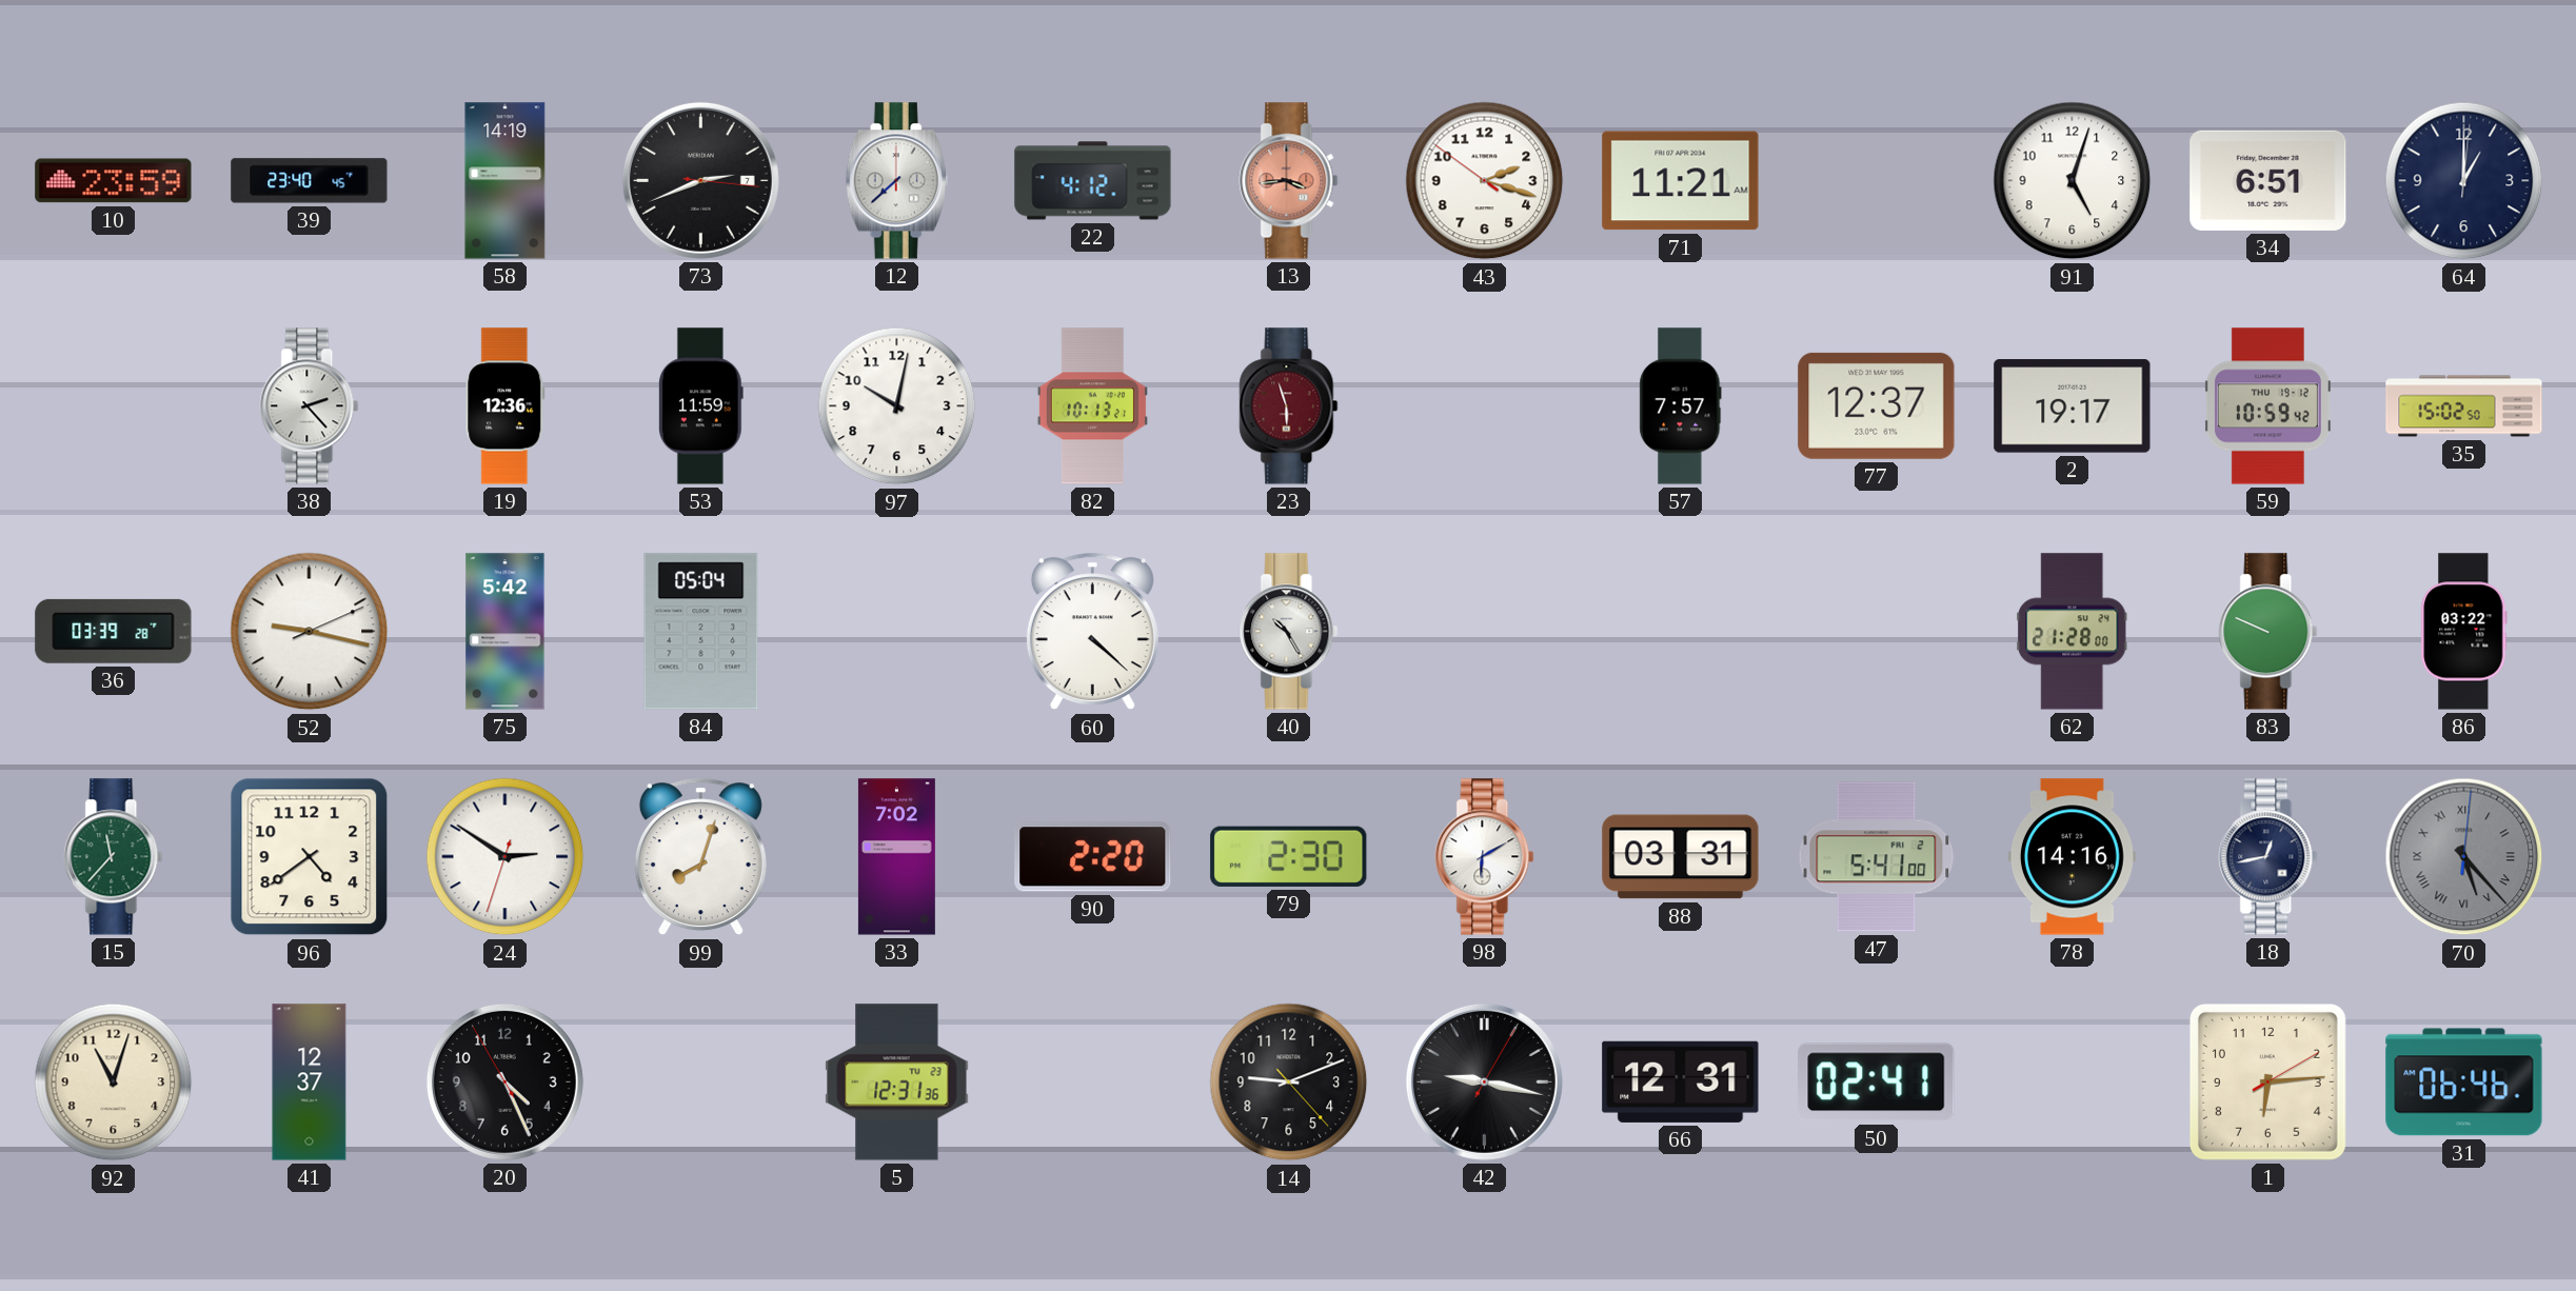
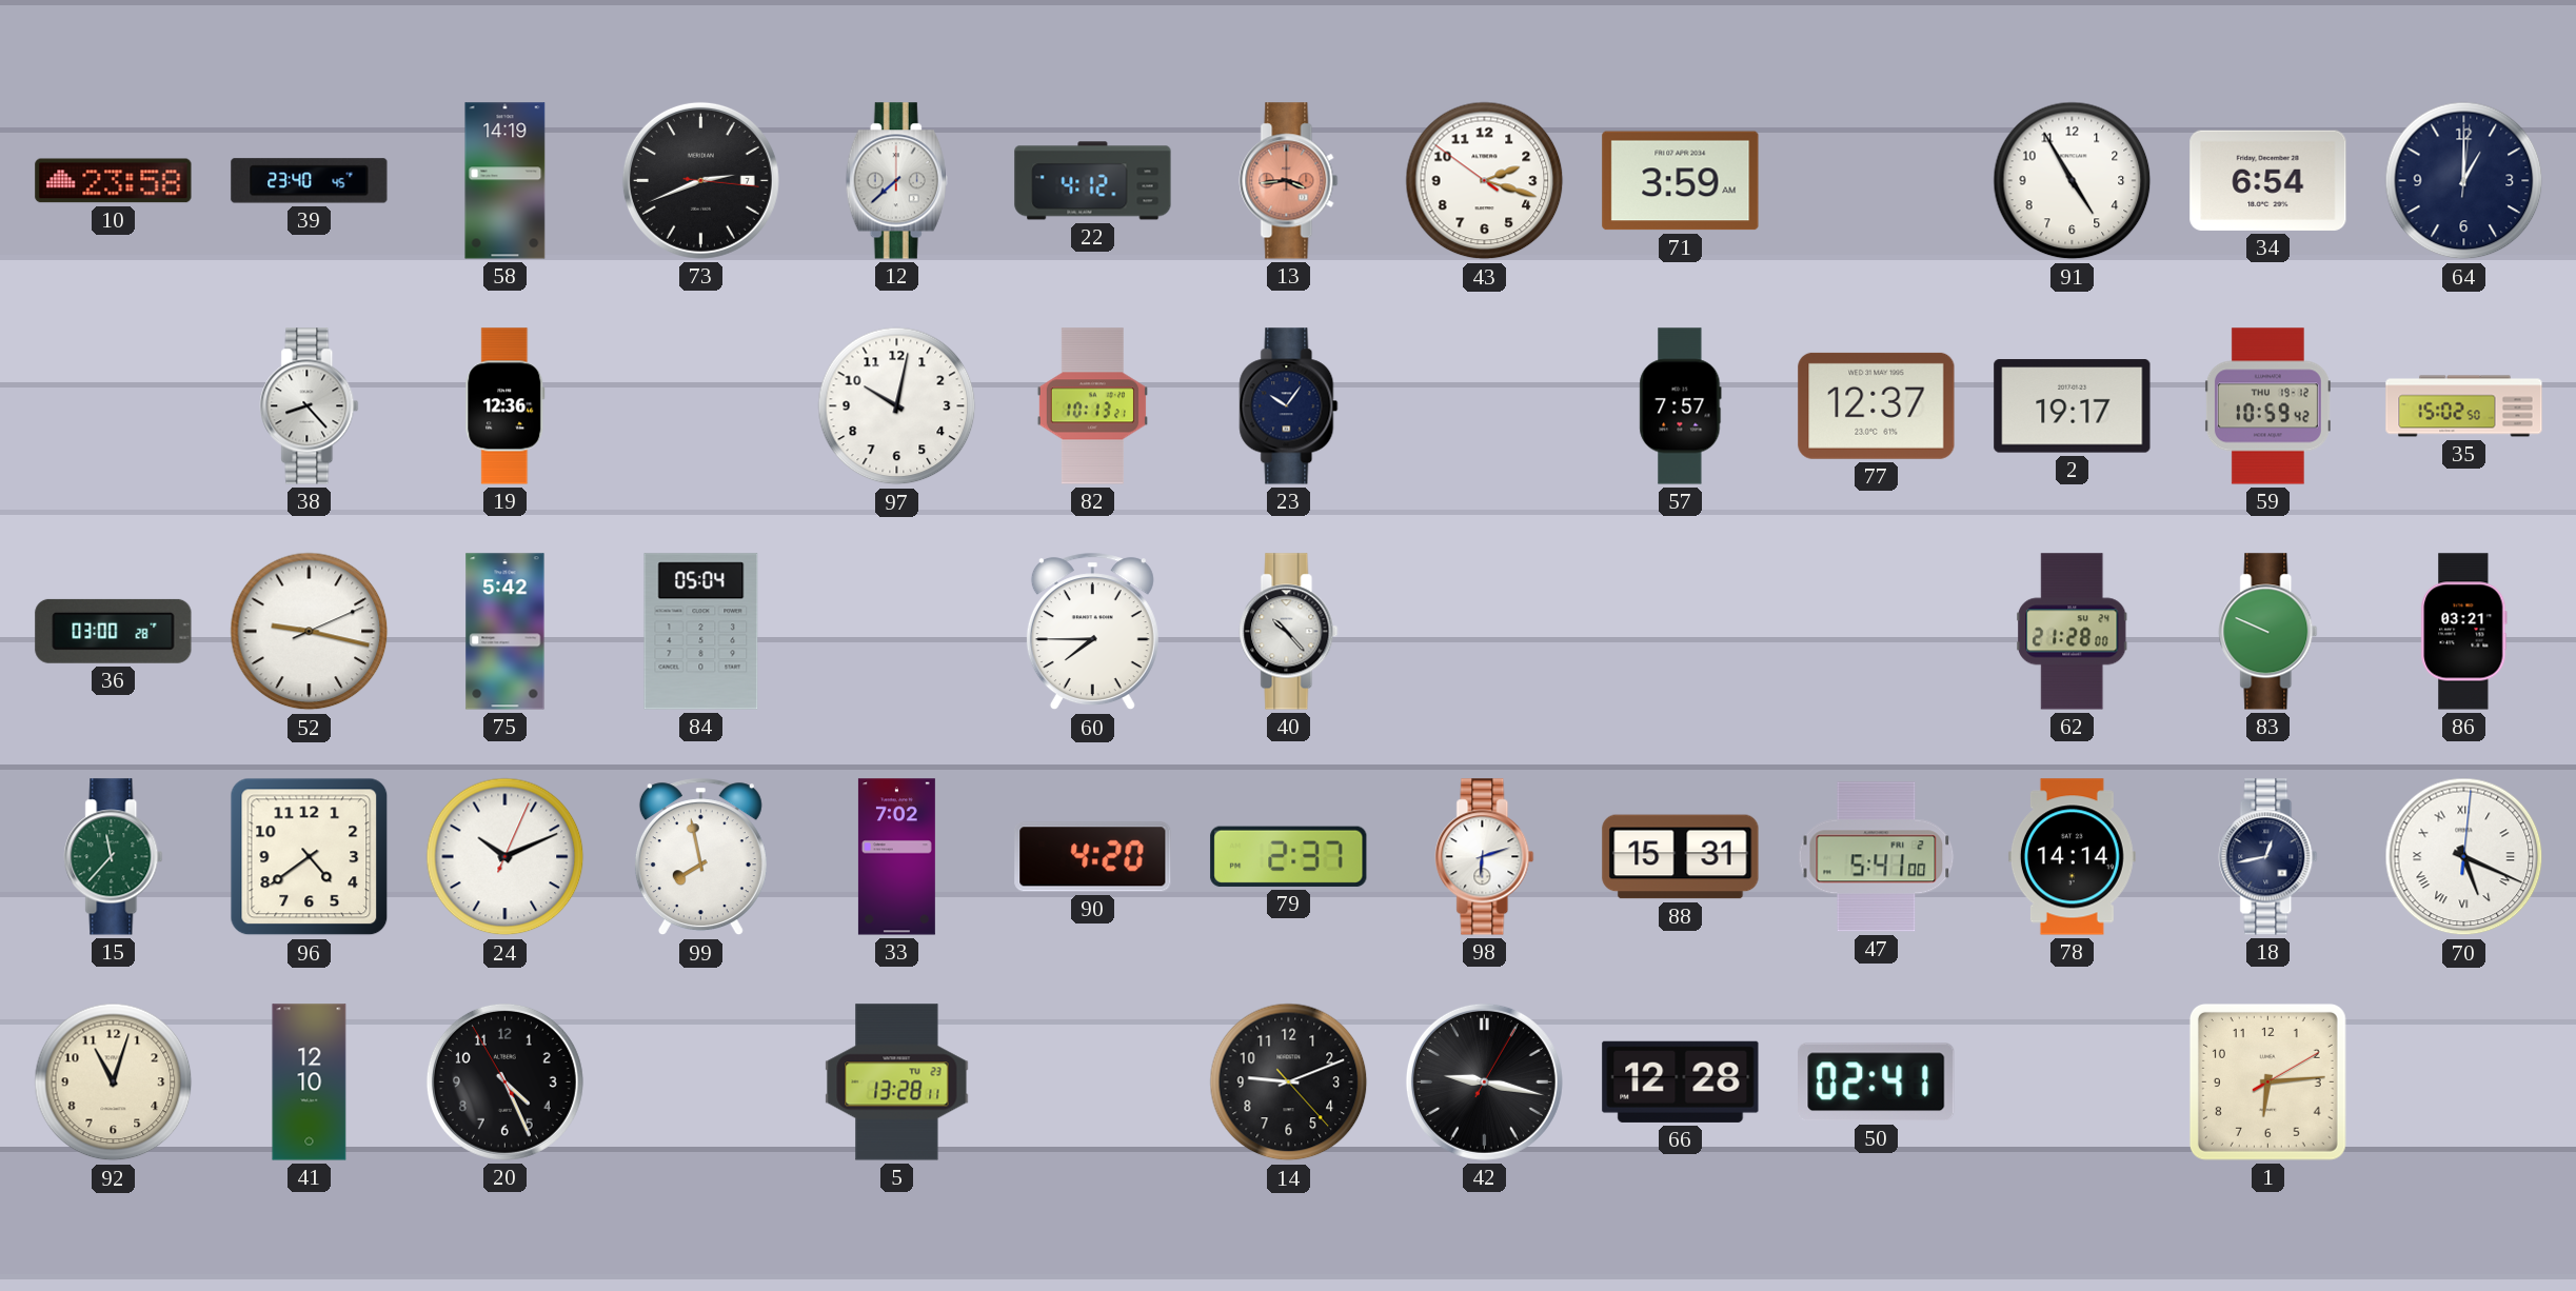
10: 23:59 -> 23:58 (114, 181)
71: 11:21 -> 3:59 (1681, 181)
91: 5:03 -> 4:55 (2073, 181)
34: 6:51 -> 6:54 (2268, 180)
38: 2:23 -> 8:23 (310, 406)
53: 11:59 -> none (700, 406)
23: 5:57 -> 10:06 (1289, 406)
23 dial: burgundy -> navy (1289, 406)
36: 03:39 -> 03:00 (114, 631)
60: 4:22 -> 7:45 (1092, 632)
40: 10:25 -> 10:23 (1289, 632)
86: 03:22 -> 03:21 (2464, 632)
24: 2:50 -> 10:11 (506, 857)
99: 8:03 -> 7:58 (700, 857)
90: 2:20 -> 4:20 (1093, 857)
79: 2:30 -> 2:37 (1289, 856)
98: 6:10 -> 6:12 (1485, 857)
88: 03:31 -> 15:31 (1681, 857)
78: 14:16 -> 14:14 (2072, 857)
70: 5:23 -> 5:19 (2464, 857)
70 dial: grey -> white (2464, 857)
41: 12:37 -> 12:10 (310, 1083)
5: 12:31 -> 13:28 (897, 1083)
66: 12:31 -> 12:28 (1681, 1081)
31: 06:46 -> none (2464, 1083)
